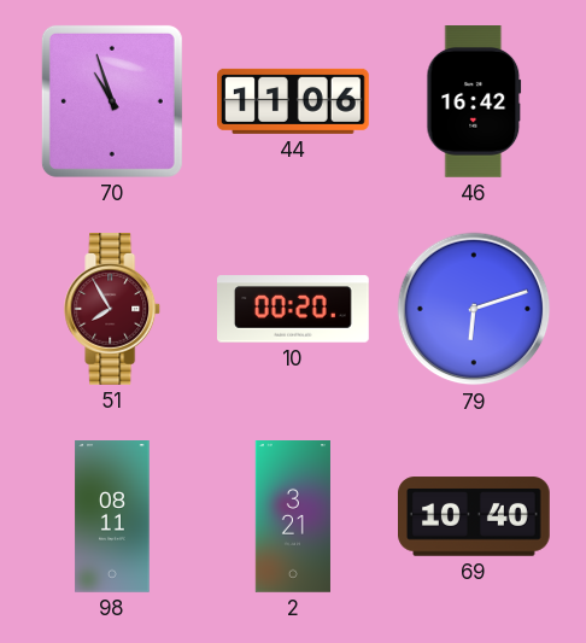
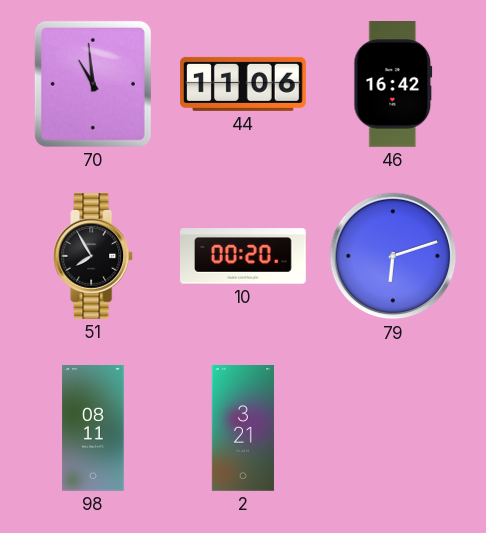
70: 10:57 -> 10:59 (93, 84)
51 dial: burgundy -> black (94, 257)
69: 10:40 -> none (475, 516)
